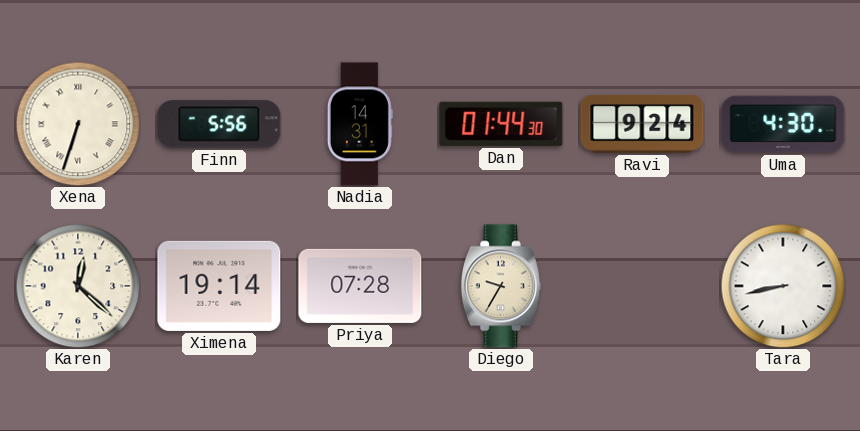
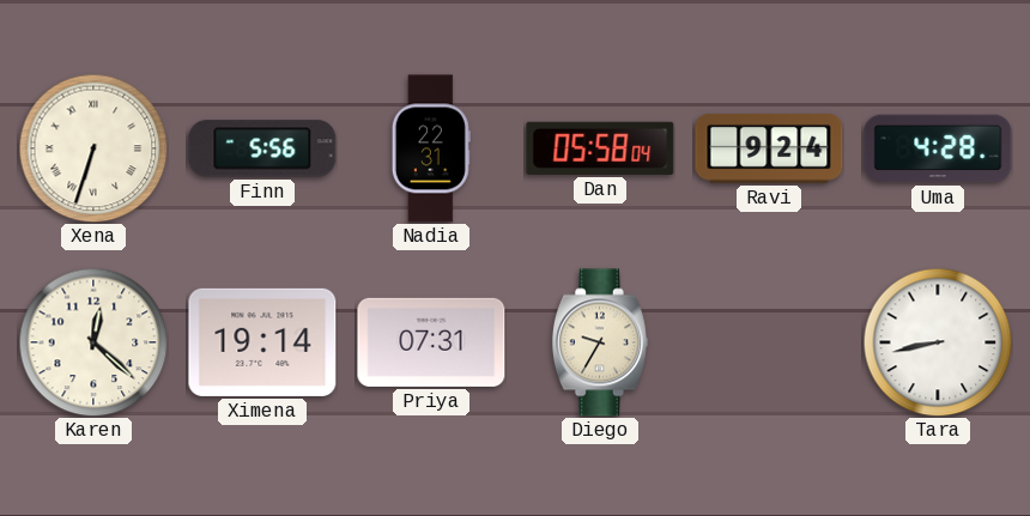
Nadia: 14:31 -> 22:31 (431, 148)
Dan: 01:44 -> 05:58 (600, 148)
Uma: 4:30 -> 4:28 (938, 148)
Priya: 07:28 -> 07:31 (431, 342)
